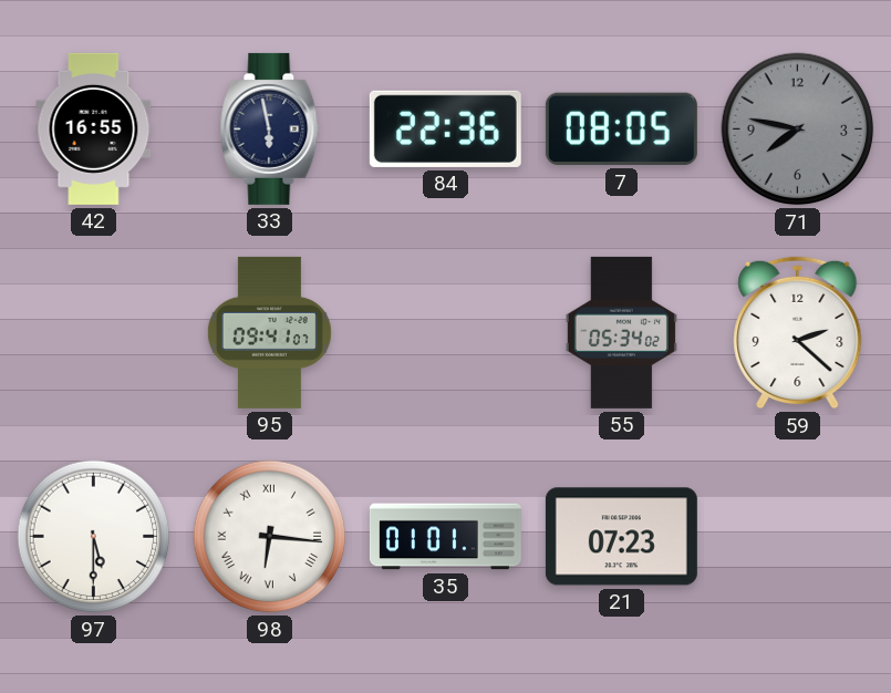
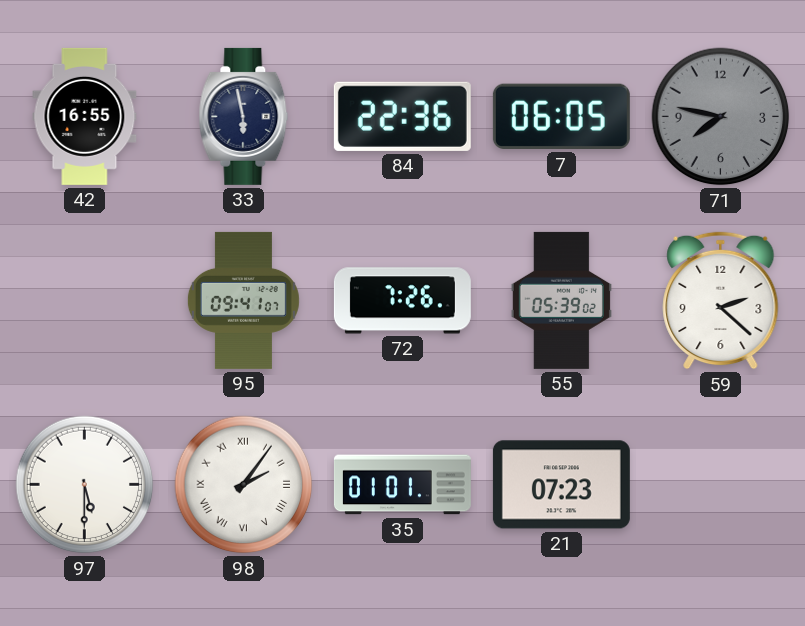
7: 08:05 -> 06:05 (561, 117)
72: none -> 7:26 (402, 301)
55: 05:34 -> 05:39 (561, 300)
98: 6:16 -> 2:06 (244, 485)
